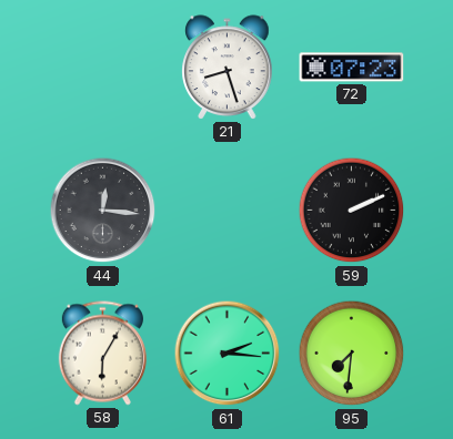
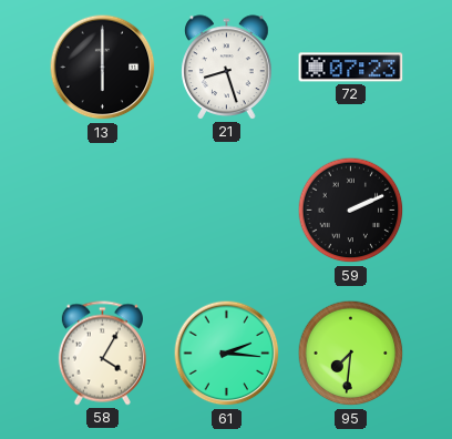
13: none -> 6:00 (103, 68)
44: 12:16 -> none (103, 211)
58: 6:05 -> 4:05 (102, 354)
